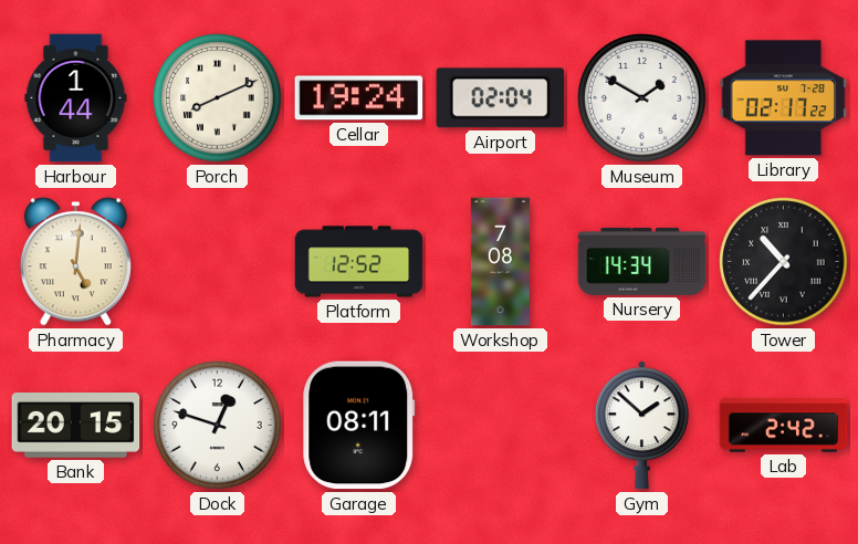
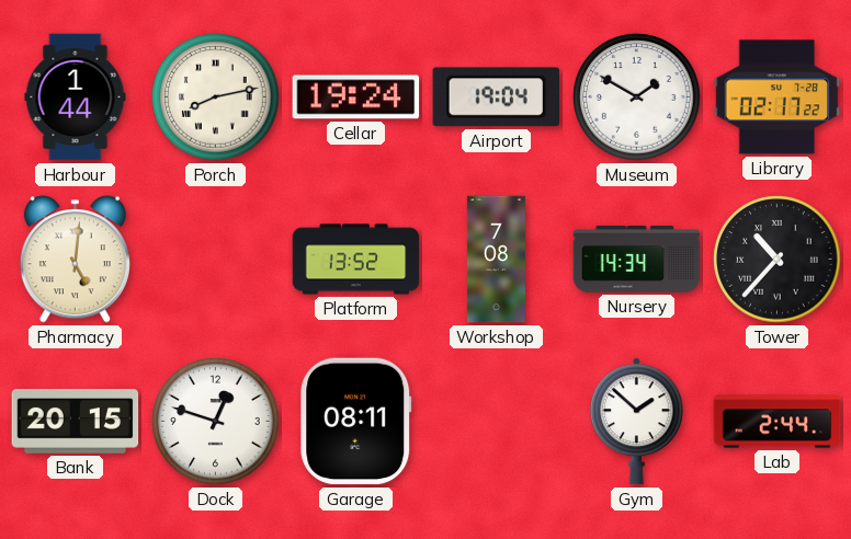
Porch: 8:11 -> 8:13 (216, 98)
Airport: 02:04 -> 19:04 (496, 98)
Platform: 12:52 -> 13:52 (356, 260)
Lab: 2:42 -> 2:44 (778, 422)
